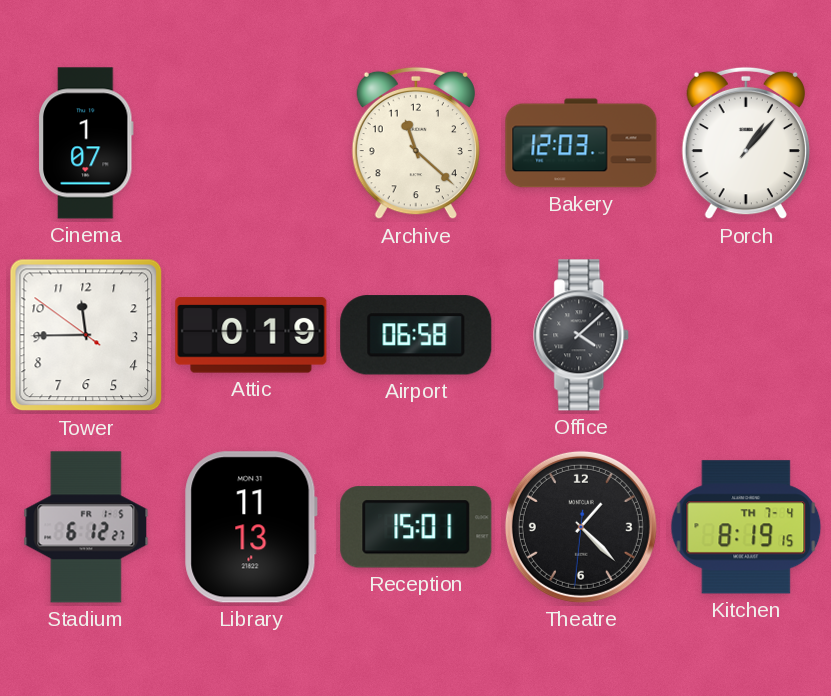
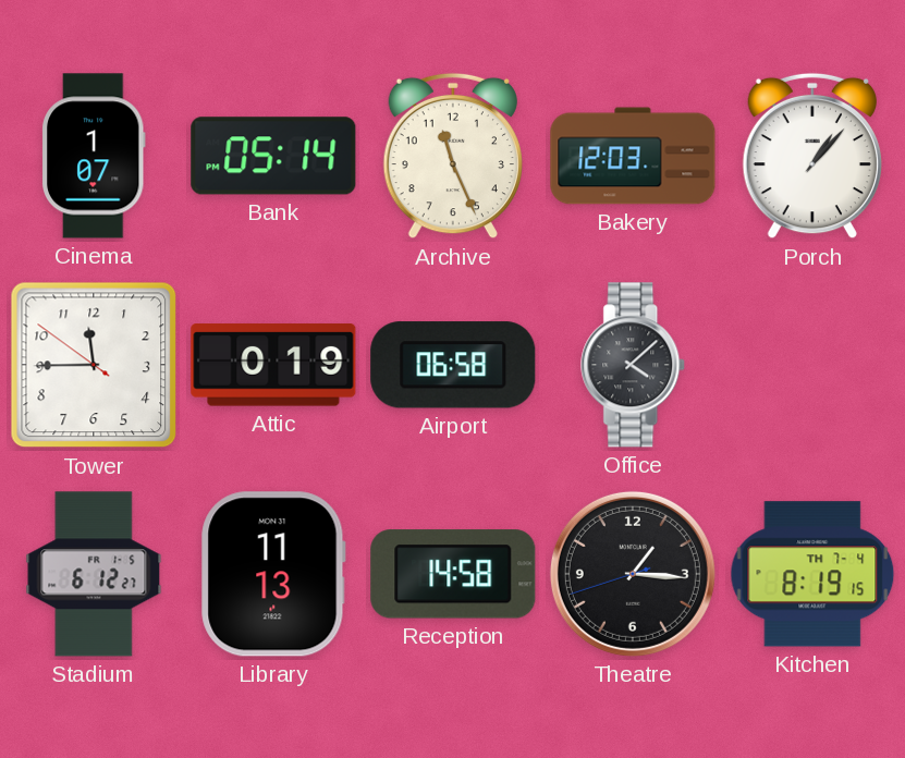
Bank: none -> 05:14 (273, 156)
Archive: 11:22 -> 11:26 (453, 156)
Reception: 15:01 -> 14:58 (453, 574)
Theatre: 1:22 -> 1:15 (633, 574)
